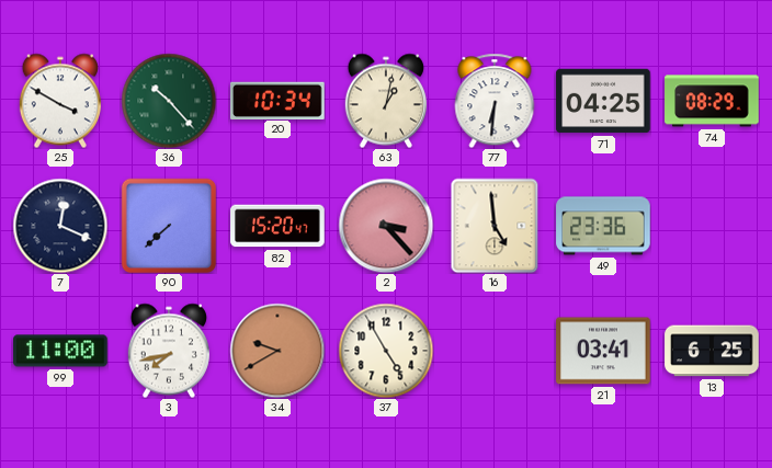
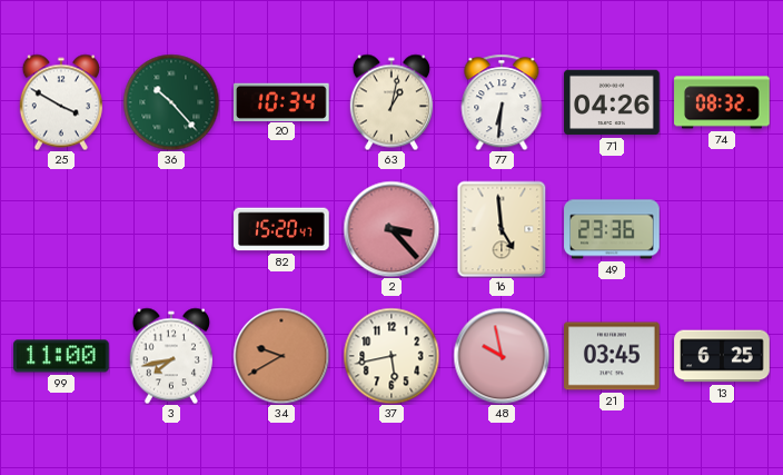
71: 04:25 -> 04:26 (612, 102)
74: 08:29 -> 08:32 (722, 102)
7: 12:19 -> none (60, 226)
90: 7:38 -> none (168, 225)
37: 4:55 -> 5:43 (391, 356)
48: none -> 9:58 (502, 356)
21: 03:41 -> 03:45 (612, 356)
